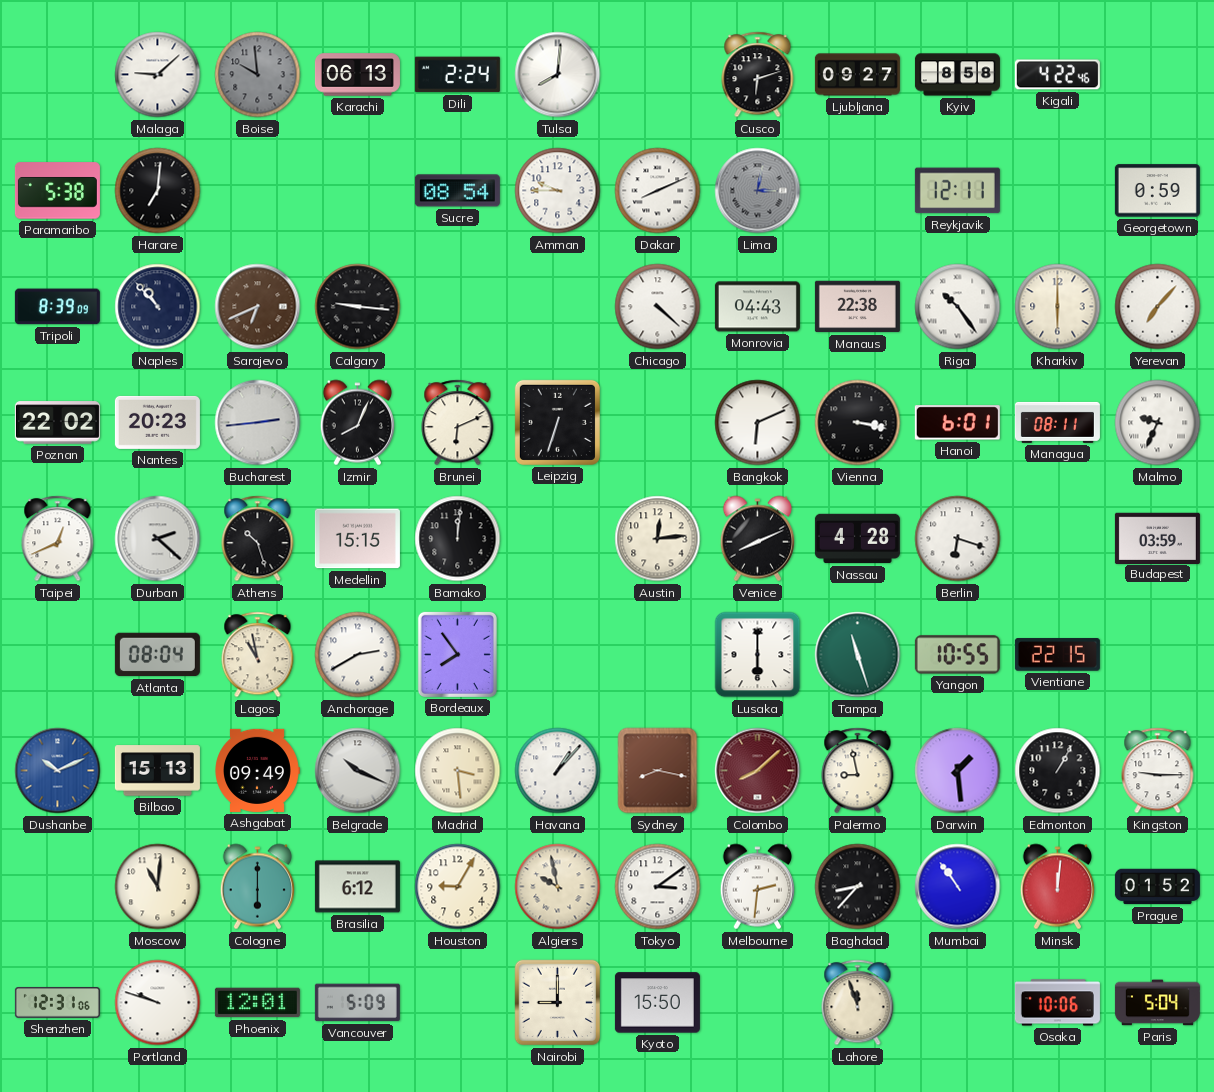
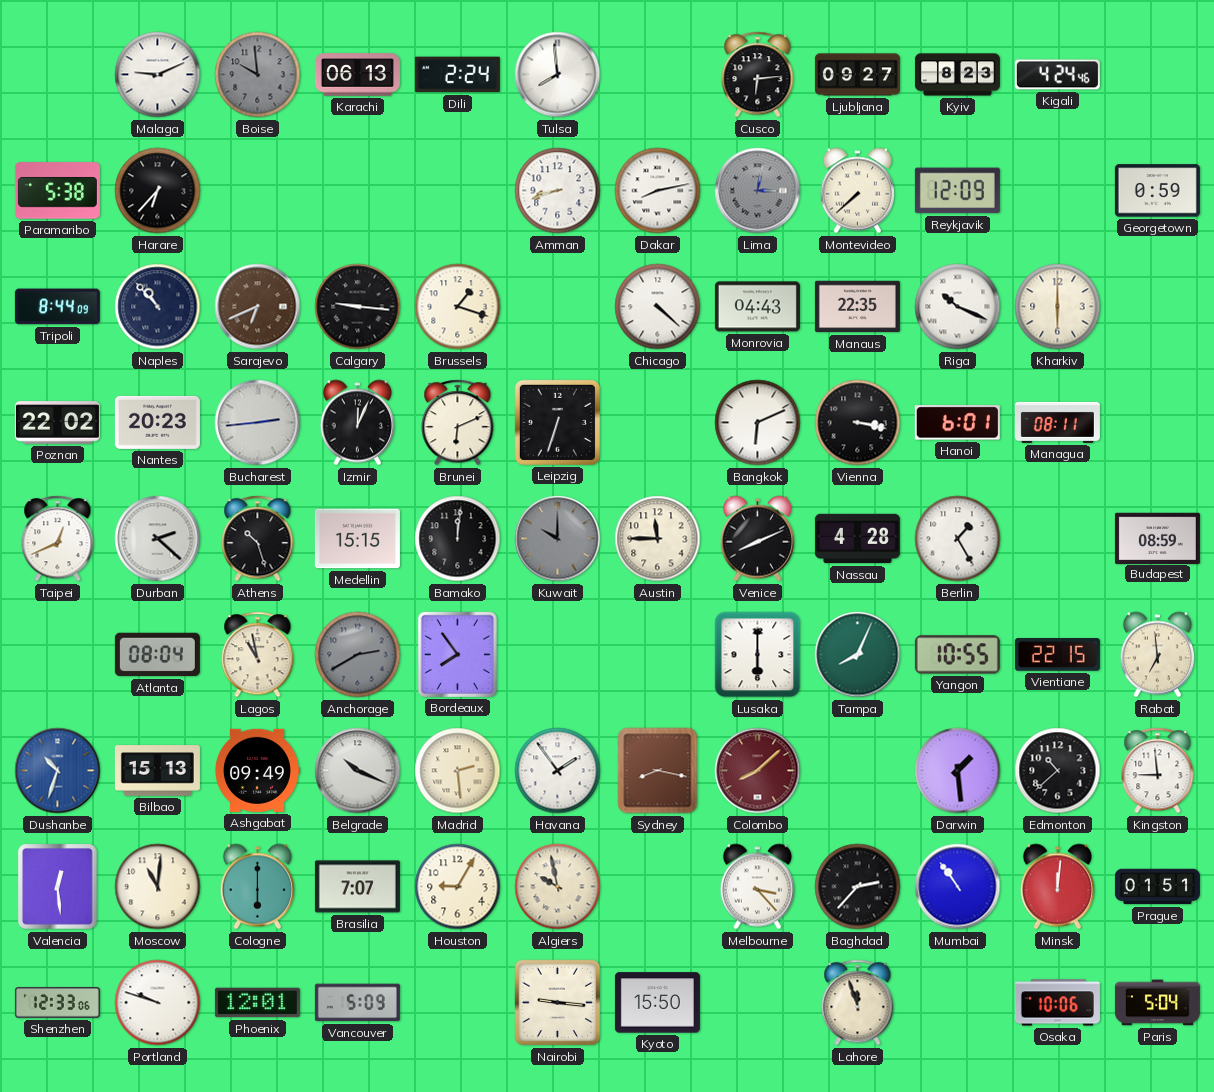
Malaga: 9:08 -> 9:11 (158, 75)
Tulsa: 8:01 -> 7:59 (558, 75)
Cusco: 6:12 -> 6:14 (758, 75)
Kyiv: 8:58 -> 8:23 (957, 75)
Kigali: 4:22 -> 4:24 (1057, 75)
Harare: 7:01 -> 6:37 (158, 191)
Sucre: 08:54 -> none (457, 191)
Amman: 9:45 -> 8:42 (558, 191)
Dakar: 8:11 -> 8:13 (658, 191)
Montevideo: none -> 7:38 (857, 191)
Reykjavik: 12:11 -> 12:09 (957, 191)
Tripoli: 8:39 -> 8:44 (57, 307)
Brussels: none -> 1:18 (458, 307)
Manaus: 22:38 -> 22:35 (857, 307)
Riga: 10:24 -> 10:19 (958, 307)
Yerevan: 7:07 -> none (1158, 307)
Izmir: 8:04 -> 12:04 (357, 423)
Malmo: 9:34 -> none (1158, 423)
Kuwait: none -> 10:00 (558, 539)
Austin: 12:14 -> 11:45 (658, 539)
Berlin: 6:18 -> 1:25 (958, 539)
Budapest: 03:59 -> 08:59 (1157, 538)
Anchorage dial: white -> grey (358, 655)
Tampa: 11:27 -> 8:04 (858, 655)
Rabat: none -> 6:59 (1157, 655)
Dushanbe: 10:11 -> 10:33 (58, 771)
Madrid: 3:29 -> 2:29 (458, 771)
Havana: 1:07 -> 1:54 (558, 771)
Palermo: 8:58 -> none (858, 771)
Edmonton: 1:05 -> 10:38 (1058, 771)
Kingston: 9:15 -> 8:59 (1158, 771)
Valencia: none -> 12:29 (58, 887)
Brasilia: 6:12 -> 7:07 (357, 887)
Tokyo: 3:09 -> none (658, 887)
Melbourne: 2:31 -> 3:23 (757, 887)
Baghdad: 8:37 -> 2:37 (858, 887)
Prague: 01:52 -> 01:51 (1157, 887)
Shenzhen: 12:31 -> 12:33 (57, 1003)
Nairobi: 9:00 -> 9:16 (558, 1003)
